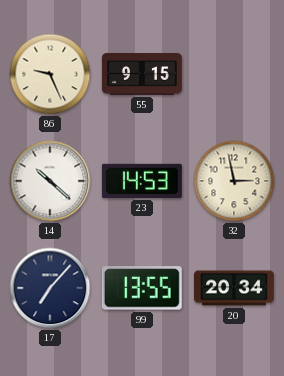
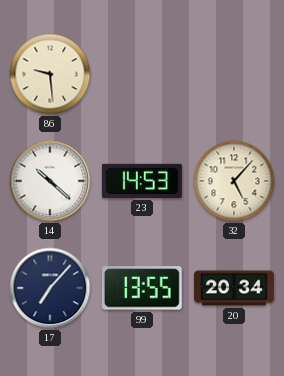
86: 9:26 -> 9:29 (50, 74)
55: 9:15 -> none (142, 74)
32: 2:58 -> 5:07 (234, 181)
